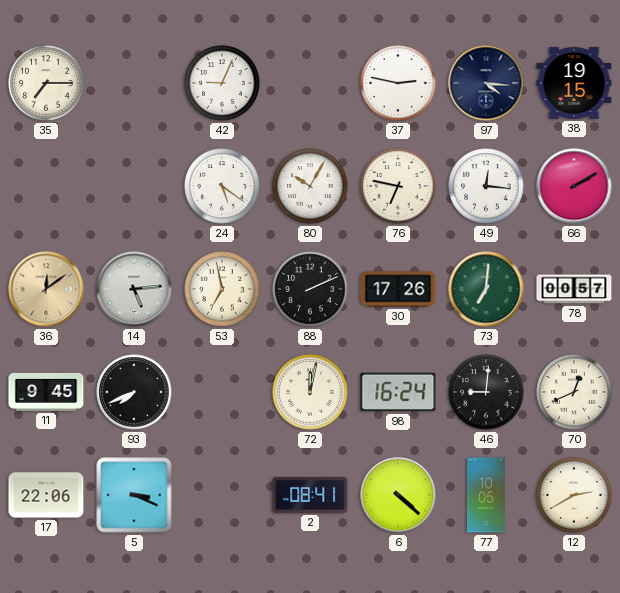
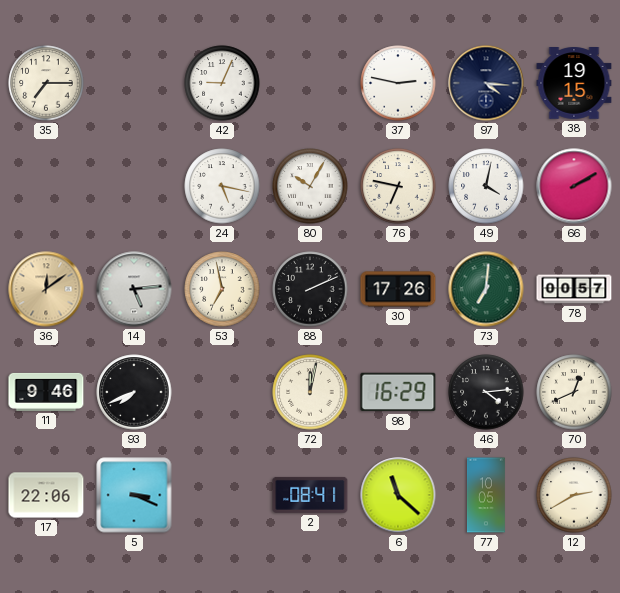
24: 5:21 -> 5:17 (222, 186)
49: 12:16 -> 4:02 (486, 186)
11: 9:45 -> 9:46 (46, 392)
98: 16:24 -> 16:29 (398, 392)
46: 9:01 -> 4:14 (486, 392)
6: 4:22 -> 11:22 (398, 495)
